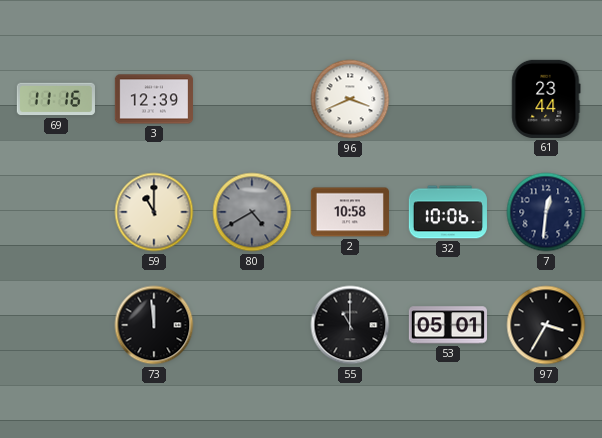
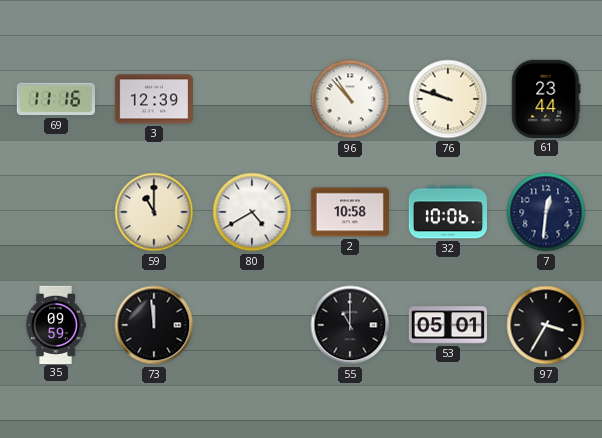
96: 3:41 -> 10:53 (350, 99)
76: none -> 9:48 (448, 99)
80 dial: grey -> white (252, 212)
35: none -> 09:59 (56, 324)
